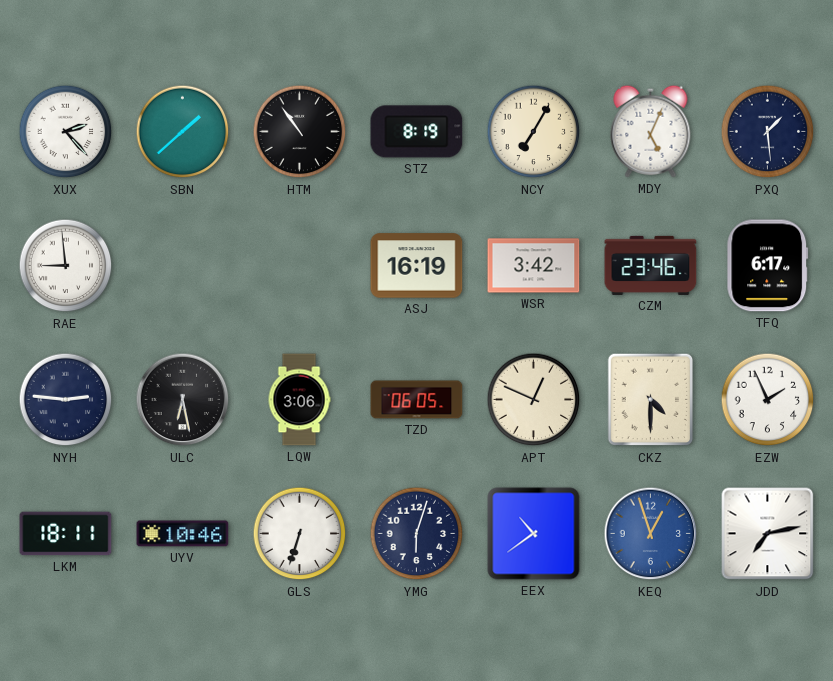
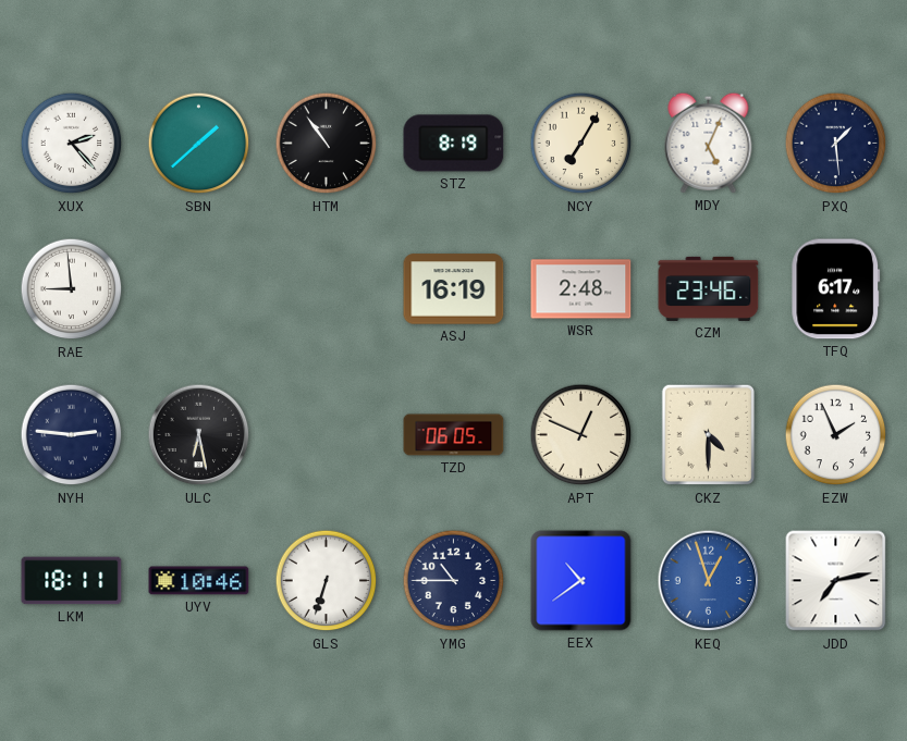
WSR: 3:42 -> 2:48 (581, 289)
LQW: 3:06 -> none (299, 400)
YMG: 6:03 -> 10:45 (454, 581)
